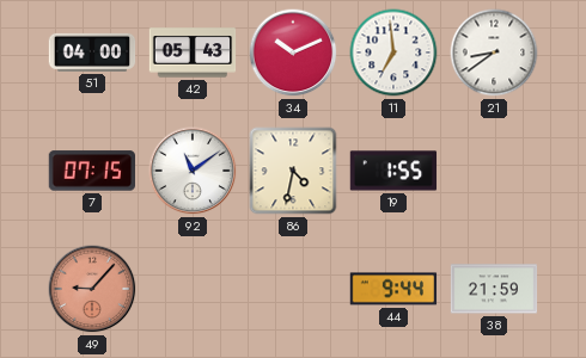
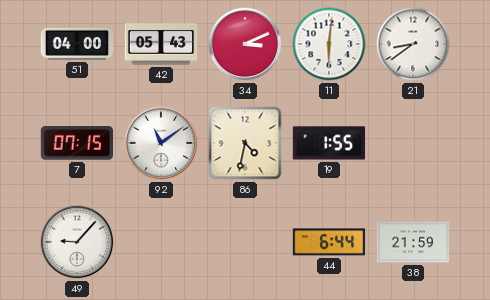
34: 10:11 -> 3:11 (245, 44)
11: 6:59 -> 6:01 (329, 44)
49 dial: salmon -> white (77, 242)
44: 9:44 -> 6:44 (329, 242)
